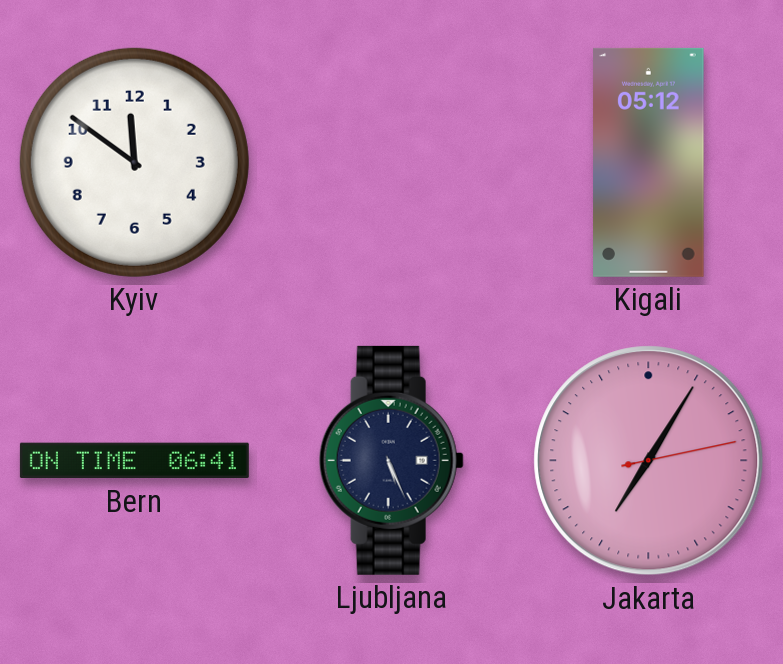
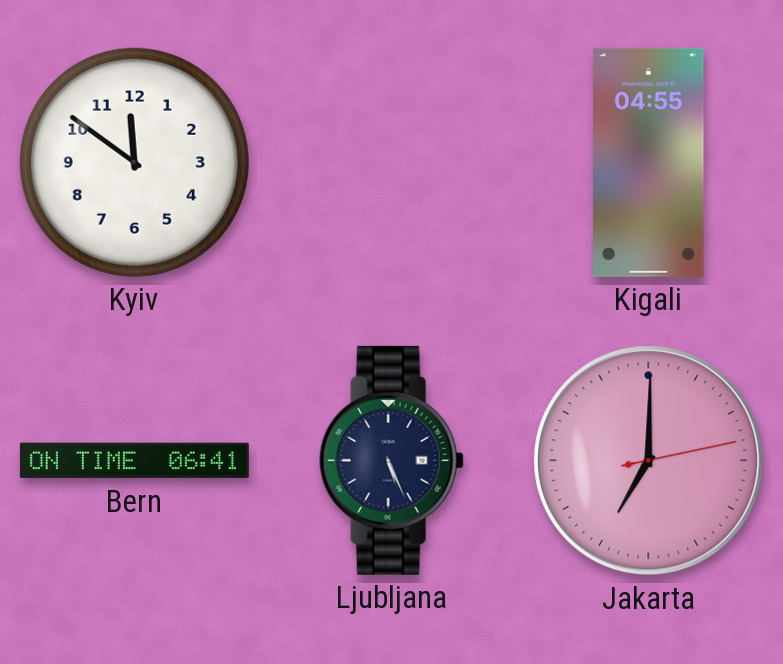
Kigali: 05:12 -> 04:55 (649, 162)
Jakarta: 7:05 -> 7:00 (649, 461)
